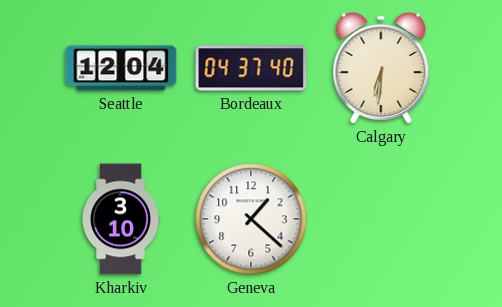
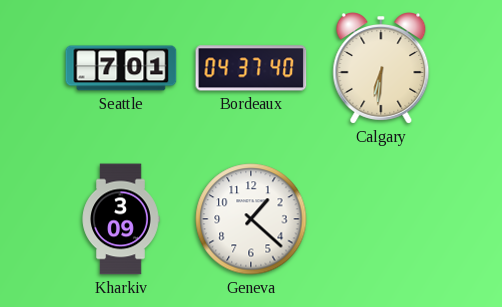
Seattle: 12:04 -> 7:01 (121, 68)
Kharkiv: 3:10 -> 3:09 (121, 219)
